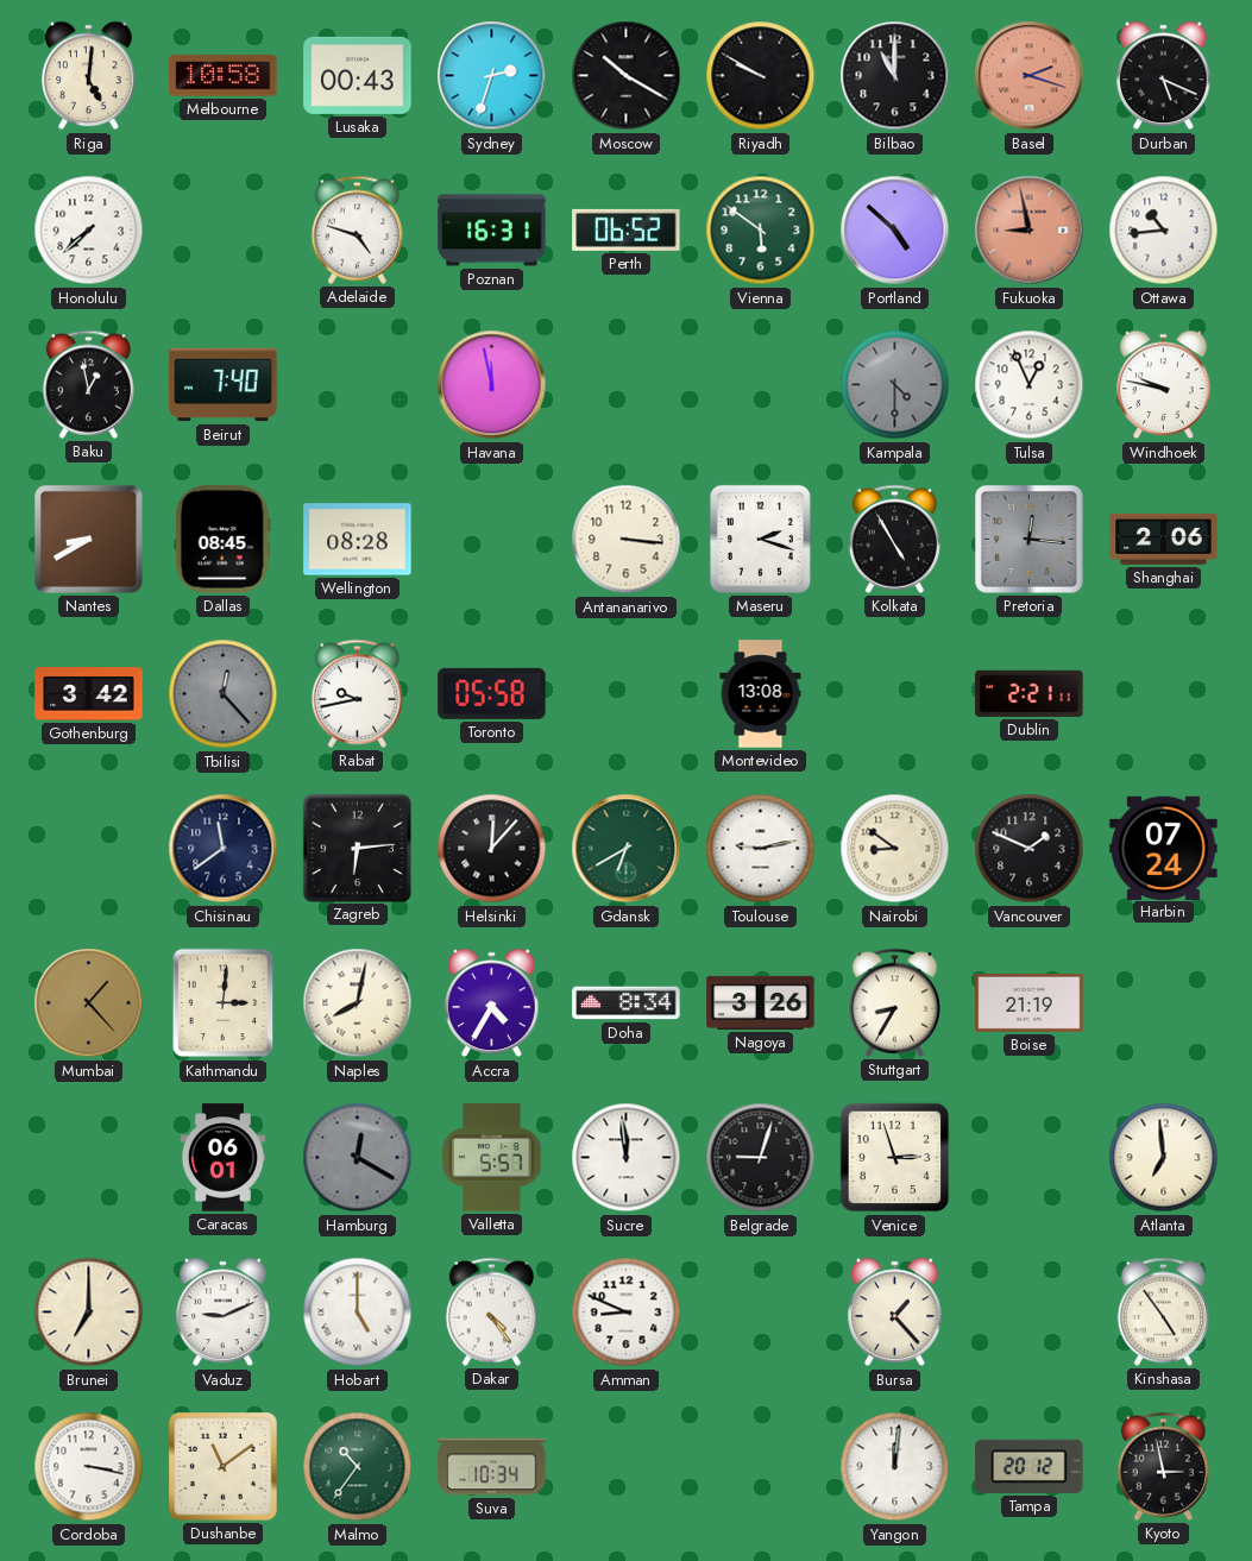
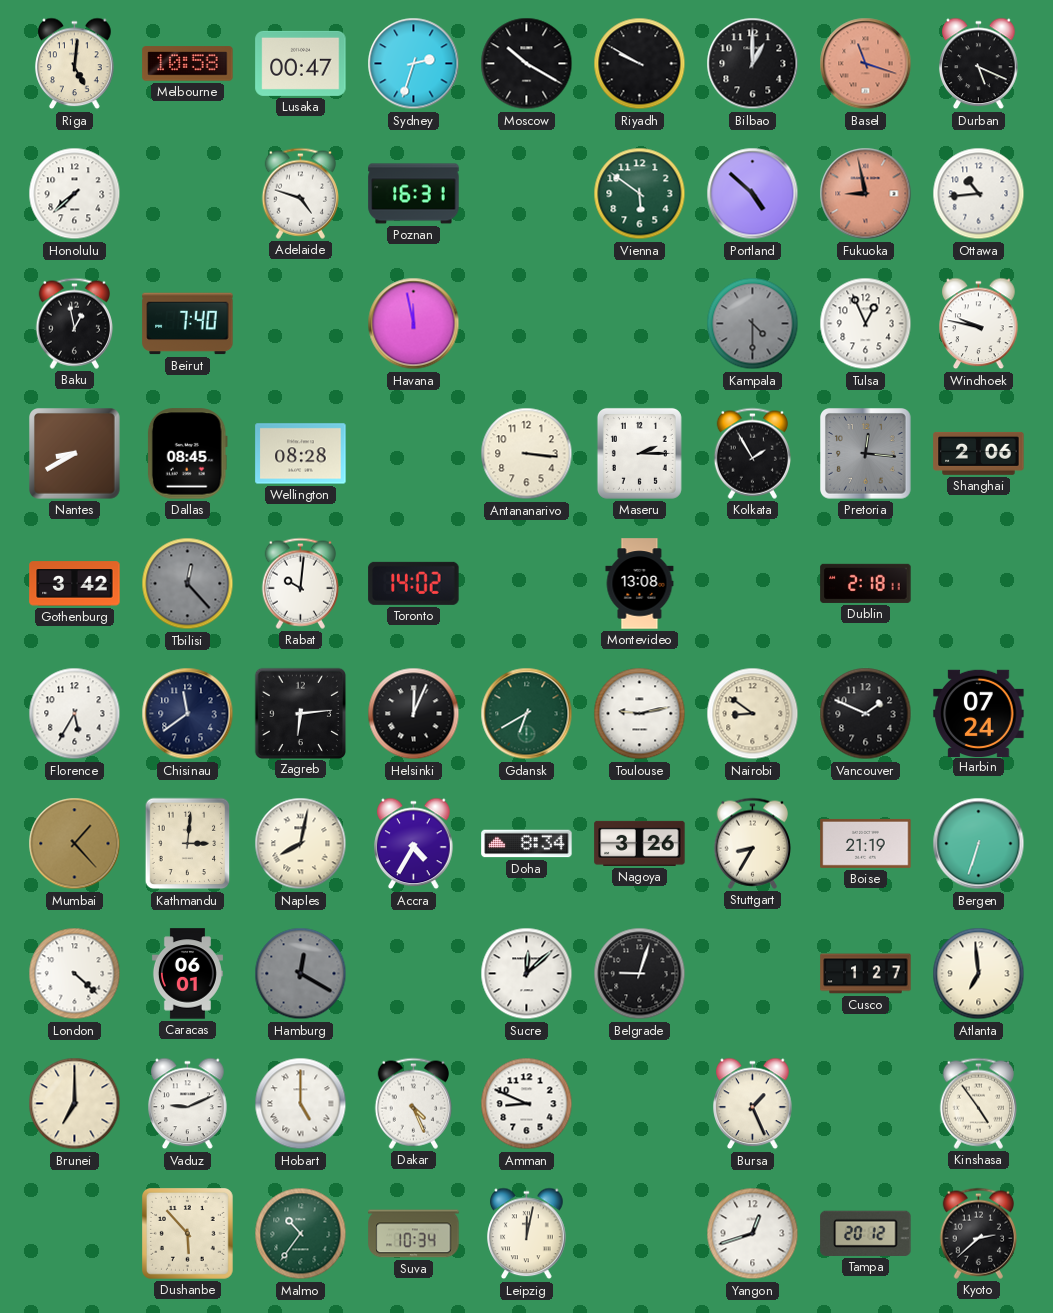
Lusaka: 00:43 -> 00:47 (301, 63)
Bilbao: 11:00 -> 1:00 (753, 64)
Basel: 2:18 -> 11:18 (866, 64)
Perth: 06:52 -> none (627, 229)
Maseru: 2:18 -> 2:15 (639, 453)
Kolkata: 4:55 -> 1:55 (752, 453)
Rabat: 9:43 -> 10:01 (300, 583)
Toronto: 05:58 -> 14:02 (414, 583)
Dublin: 2:21 -> 2:18 (866, 583)
Florence: none -> 5:35 (75, 714)
Helsinki: 12:07 -> 12:04 (414, 714)
Bergen: none -> 6:33 (979, 844)
London: none -> 4:22 (75, 974)
Valletta: 5:57 -> none (492, 1158)
Sucre: 11:59 -> 12:08 (527, 974)
Venice: 2:57 -> none (895, 1158)
Cusco: none -> 1:27 (866, 974)
Dakar: 4:24 -> 4:26 (413, 1103)
Bursa: 1:23 -> 1:26 (753, 1104)
Cordoba: 3:17 -> none (89, 1467)
Dushanbe: 11:09 -> 5:53 (188, 1234)
Leipzig: none -> 12:02 (527, 1234)
Yangon: 12:01 -> 12:42 (753, 1234)
Kyoto: 2:58 -> 2:38 (978, 1233)
